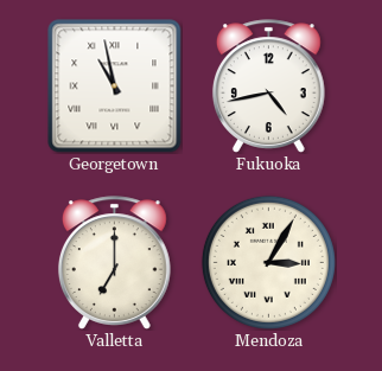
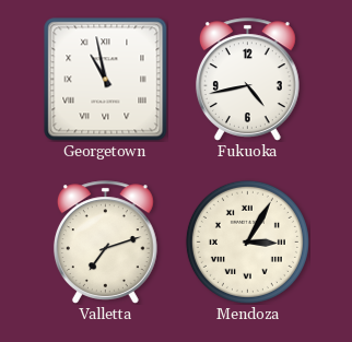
Valletta: 7:00 -> 7:12 (105, 243)
